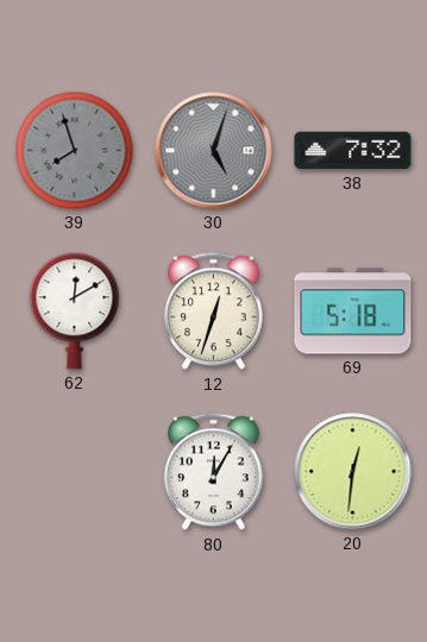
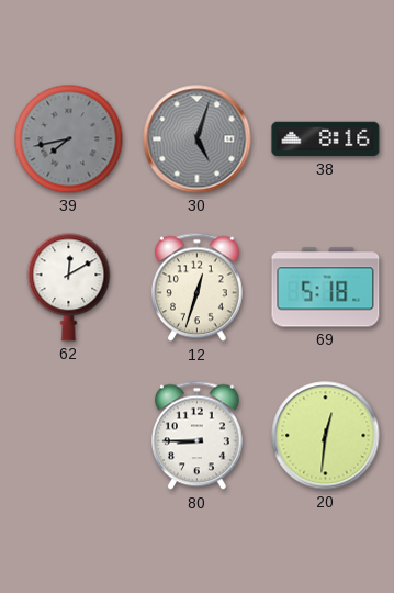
39: 7:57 -> 7:43 (69, 139)
38: 7:32 -> 8:16 (326, 139)
80: 12:05 -> 8:45 (196, 436)
